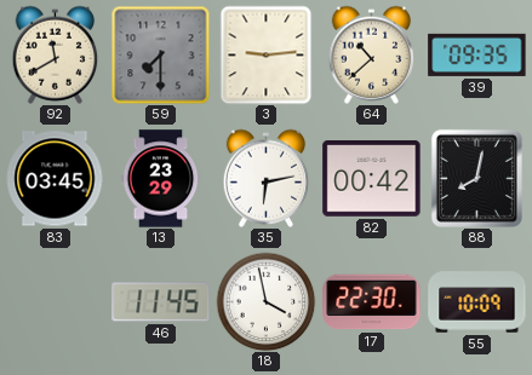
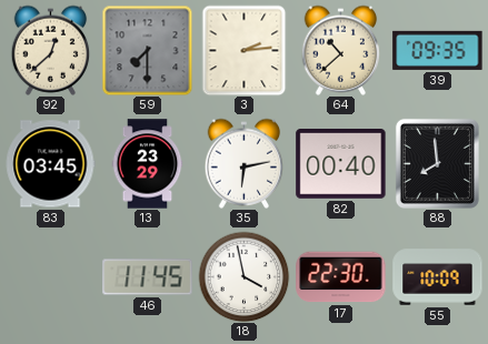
92: 11:40 -> 12:38 (51, 50)
3: 9:14 -> 2:14 (245, 50)
82: 00:42 -> 00:40 (341, 164)
88: 8:02 -> 7:59 (437, 163)
